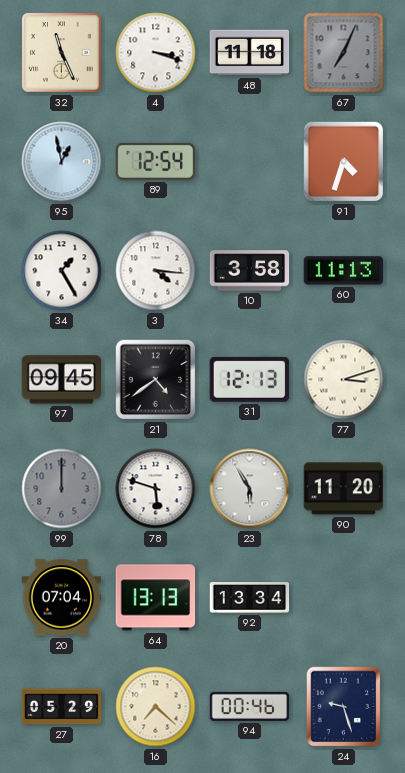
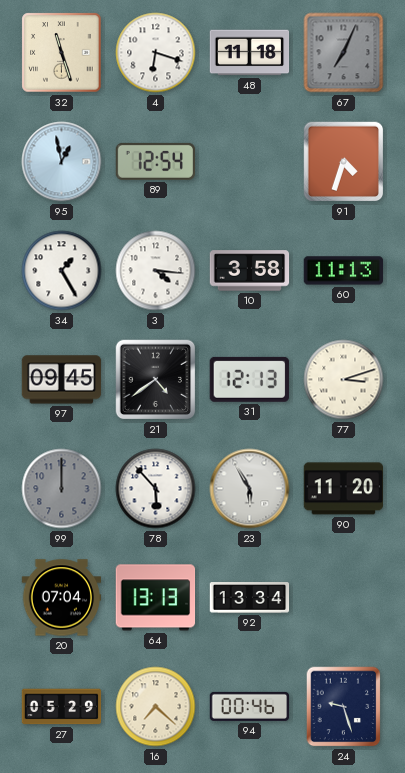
32: 11:26 -> 11:27 (62, 53)
4: 3:18 -> 6:18 (156, 53)
78: 5:48 -> 5:53 (156, 489)
